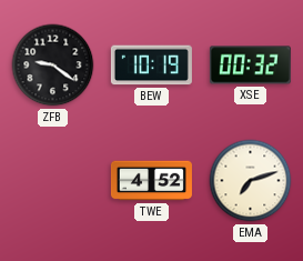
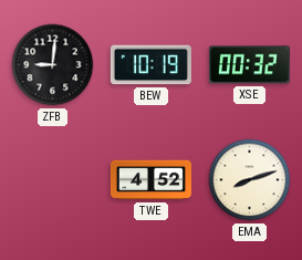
ZFB: 9:21 -> 9:01 (53, 65)
EMA: 7:12 -> 8:12 (250, 180)
